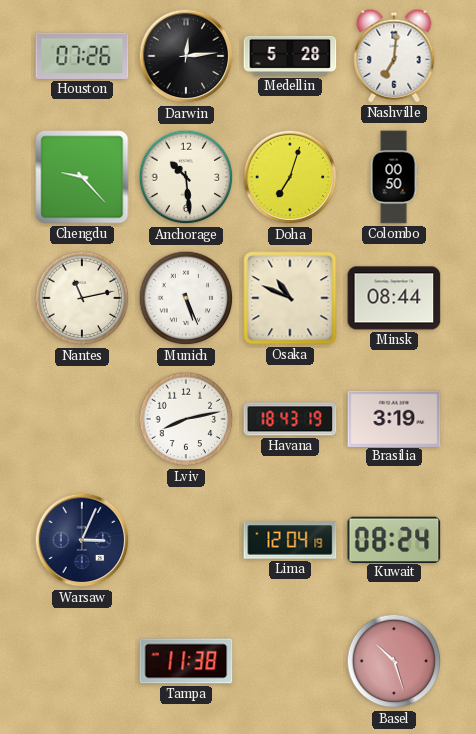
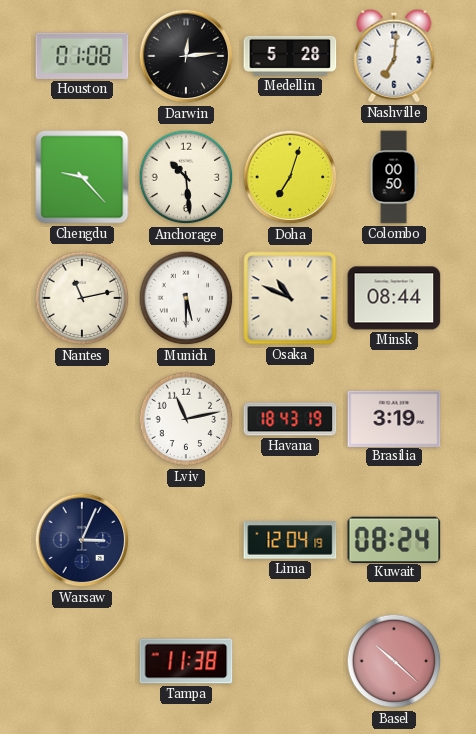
Houston: 07:26 -> 01:08 (82, 56)
Munich: 5:26 -> 5:30 (186, 298)
Lviv: 8:13 -> 11:13 (186, 419)
Basel: 10:27 -> 10:22 (394, 661)
